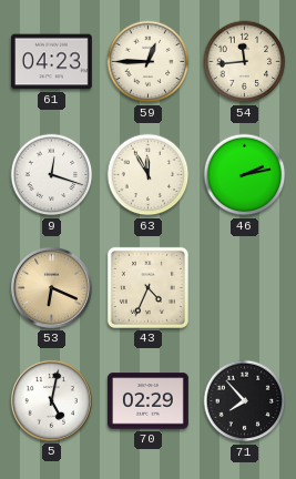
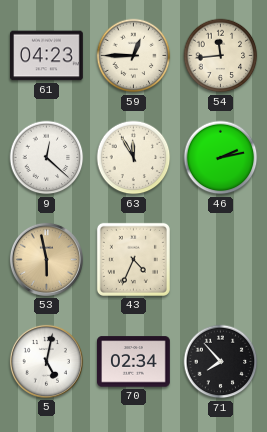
9: 12:18 -> 12:22 (47, 158)
53: 6:19 -> 5:58 (46, 259)
70: 02:29 -> 02:34 (134, 362)
